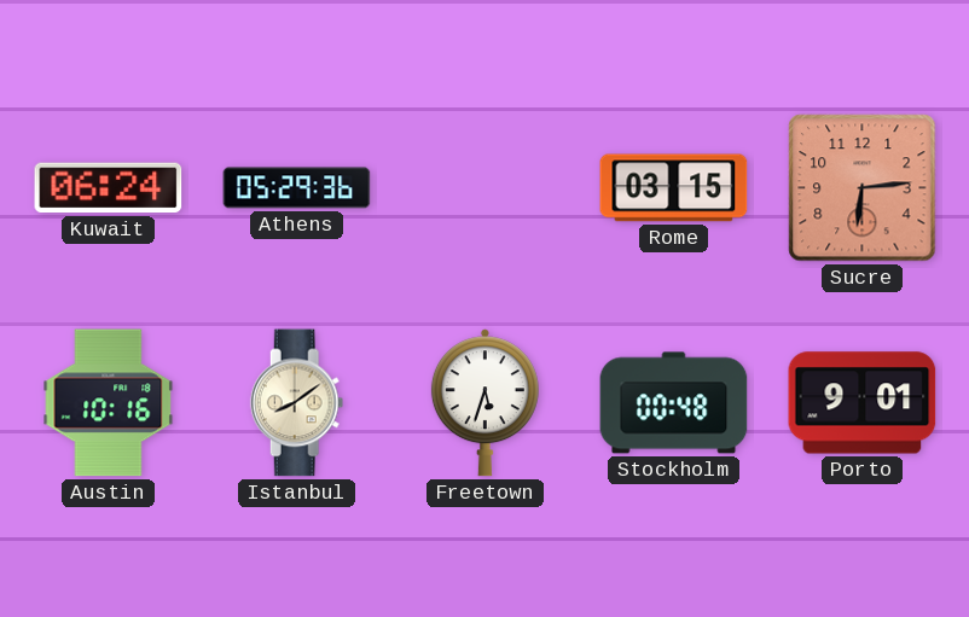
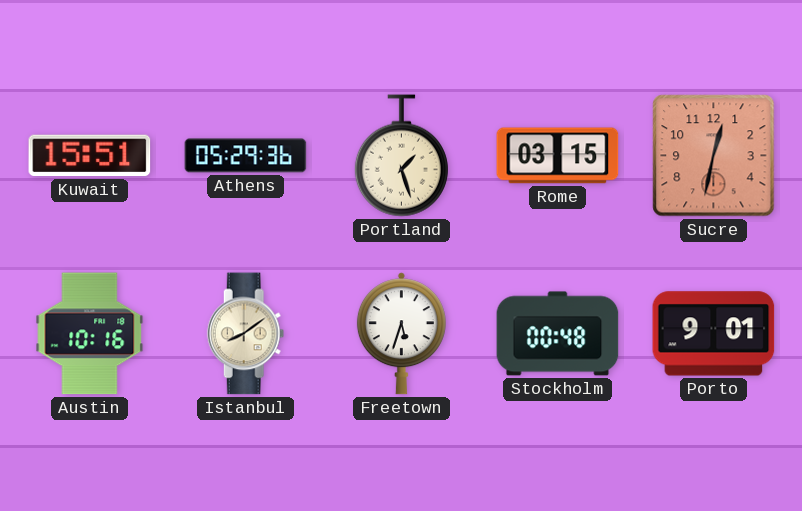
Kuwait: 06:24 -> 15:51 (90, 156)
Portland: none -> 1:27 (401, 156)
Sucre: 6:14 -> 12:32 (714, 156)
